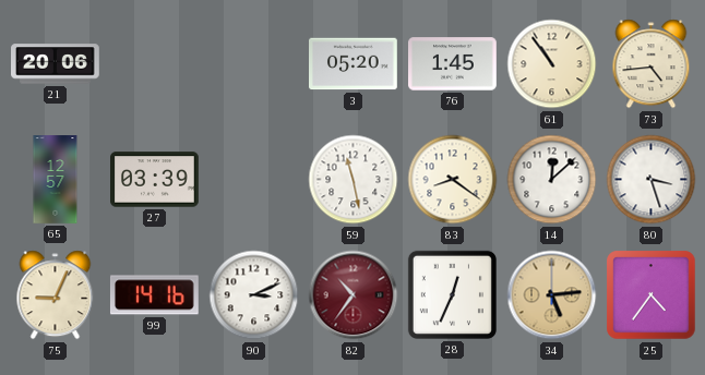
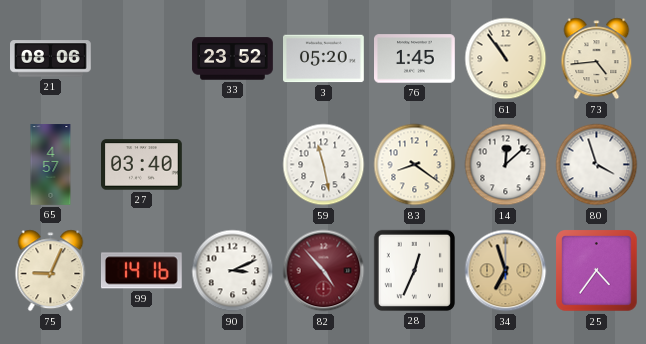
21: 20:06 -> 08:06 (51, 59)
33: none -> 23:52 (233, 59)
65: 12:57 -> 4:57 (51, 165)
27: 03:39 -> 03:40 (142, 165)
80: 3:27 -> 3:57 (597, 165)
82: 10:36 -> 4:53 (324, 271)
34: 5:14 -> 6:57 (506, 271)
